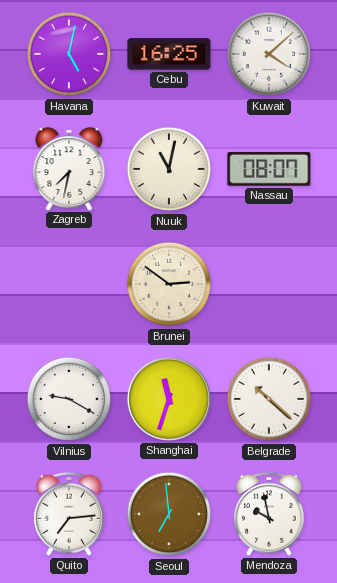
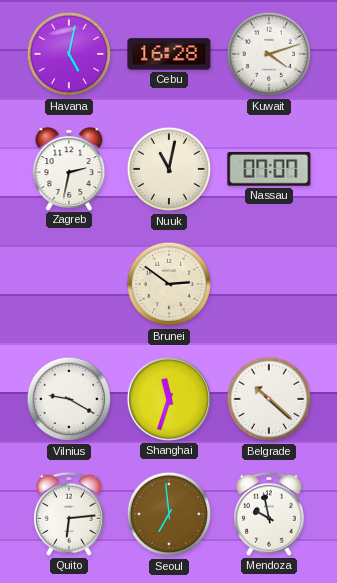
Cebu: 16:25 -> 16:28 (169, 54)
Kuwait: 4:08 -> 4:12 (269, 54)
Zagreb: 7:32 -> 2:32 (69, 169)
Nassau: 08:07 -> 07:07 (269, 169)
Quito: 7:14 -> 6:14 (69, 514)
